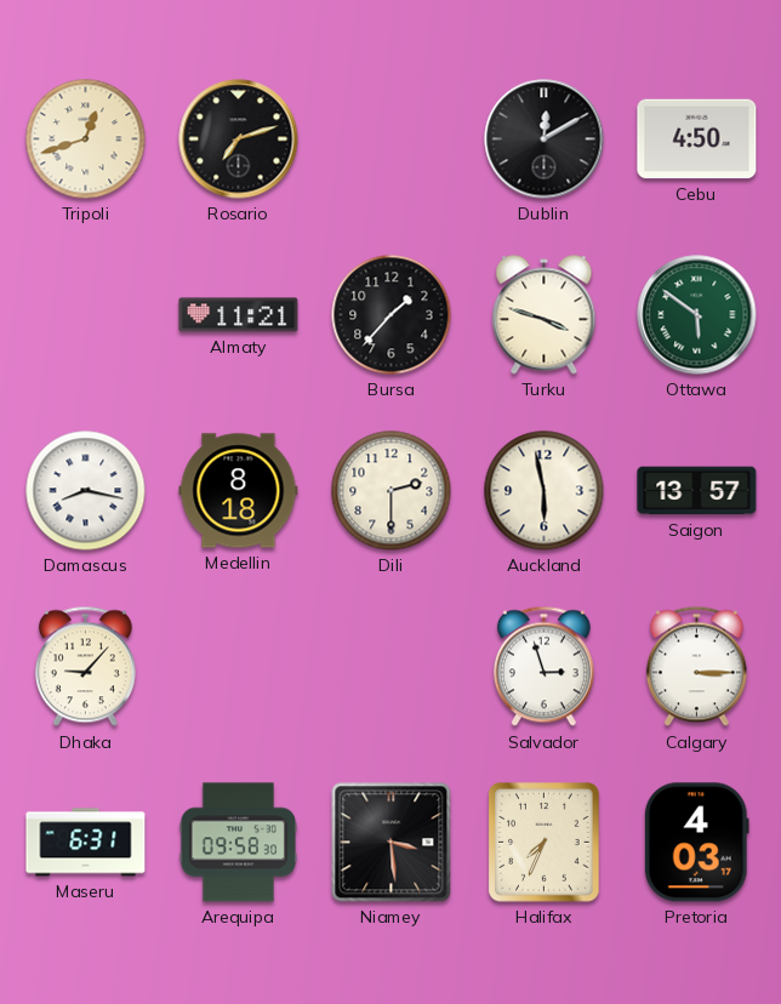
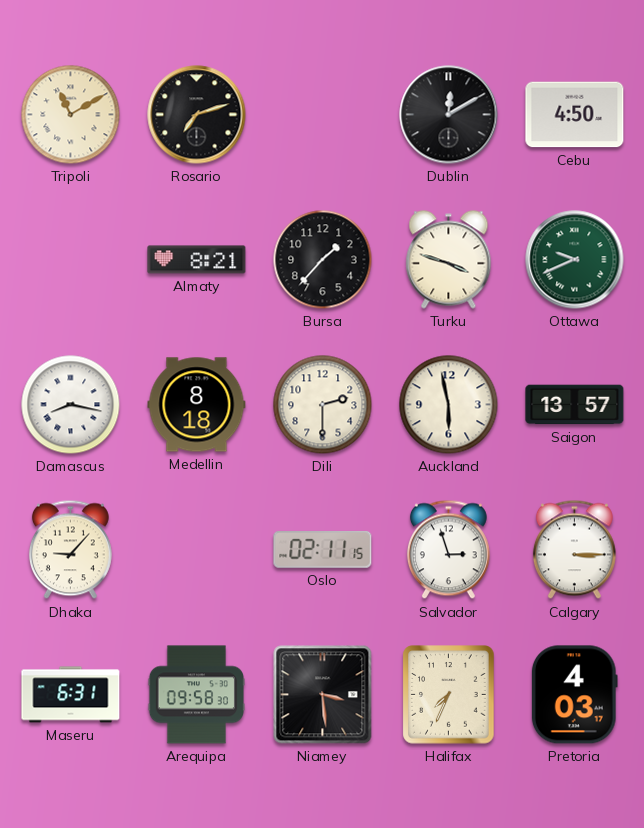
Tripoli: 12:42 -> 11:10 (71, 115)
Almaty: 11:21 -> 8:21 (197, 260)
Ottawa: 5:51 -> 9:41 (575, 260)
Oslo: none -> 02:11 (323, 549)
